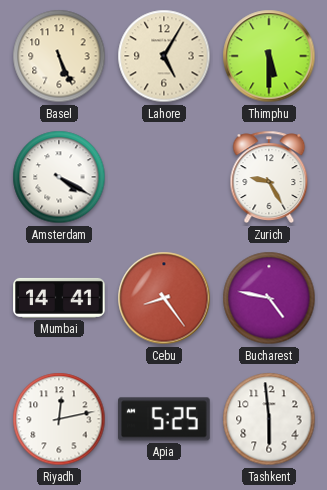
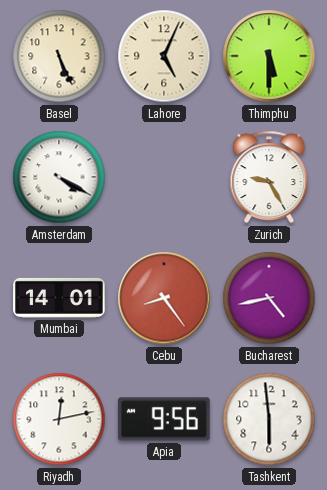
Lahore: 5:05 -> 5:04 (164, 56)
Mumbai: 14:41 -> 14:01 (59, 298)
Bucharest: 4:47 -> 4:43 (269, 298)
Apia: 5:25 -> 9:56 (164, 419)
